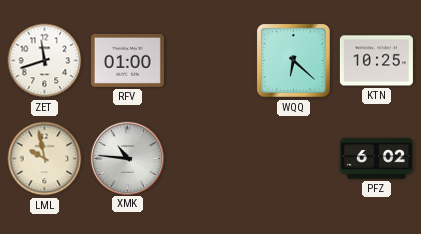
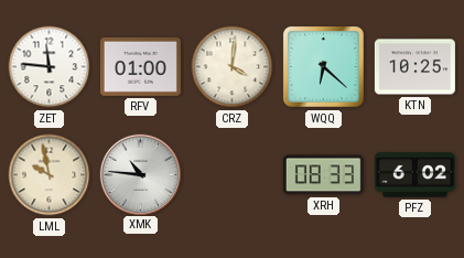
ZET: 11:42 -> 11:46 (50, 67)
CRZ: none -> 4:01 (233, 67)
XRH: none -> 08:33 (323, 175)
